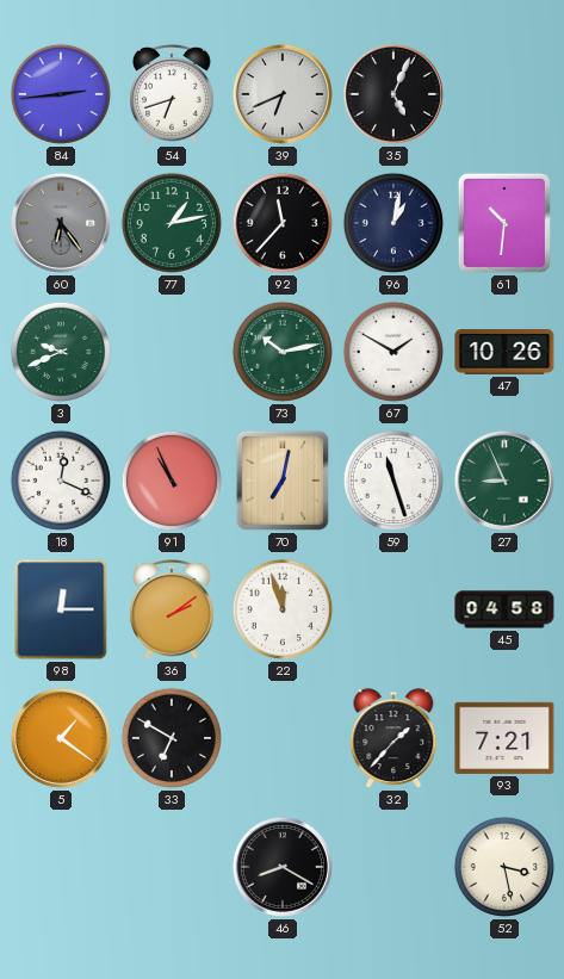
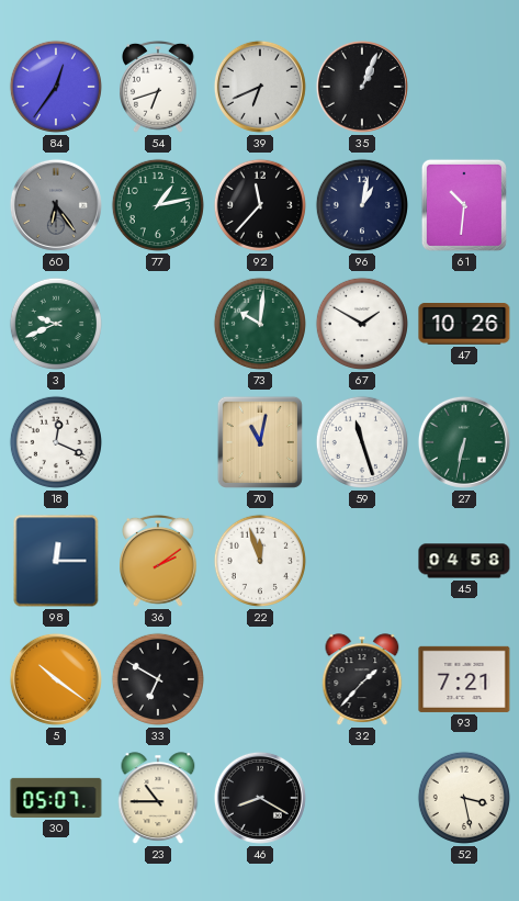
84: 2:44 -> 12:36 (56, 87)
35: 5:04 -> 1:04 (362, 87)
73: 10:13 -> 10:01 (260, 324)
91: 10:56 -> none (172, 481)
70: 7:02 -> 11:02 (260, 442)
27: 8:56 -> 6:32 (464, 442)
5: 1:21 -> 10:21 (56, 679)
30: none -> 05:07 (56, 798)
23: none -> 10:45 (158, 798)
